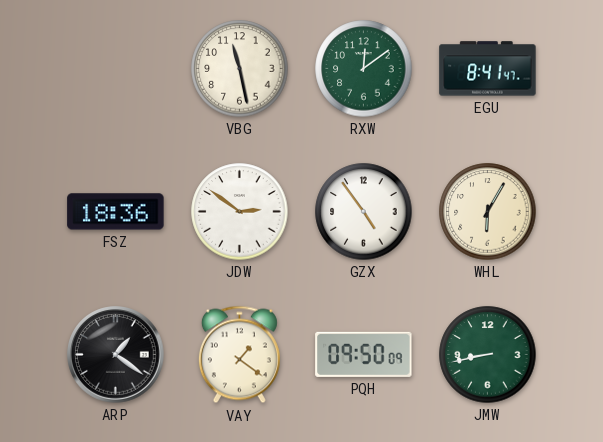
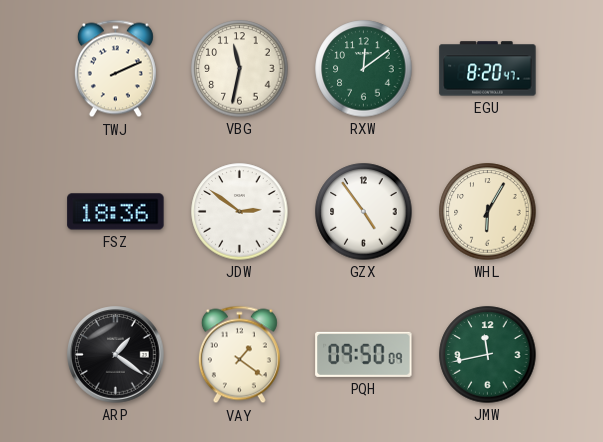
TWJ: none -> 2:11 (115, 69)
VBG: 11:28 -> 11:32 (240, 69)
EGU: 8:41 -> 8:20 (488, 69)
JMW: 8:43 -> 11:43 (488, 355)
